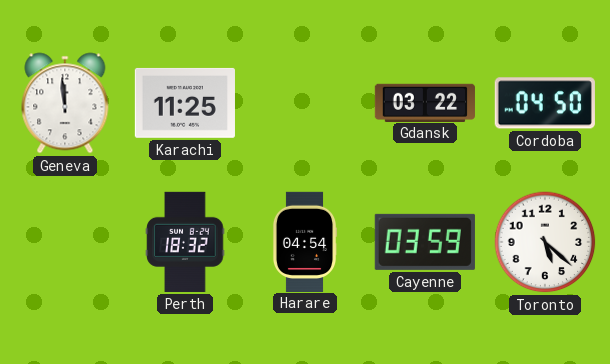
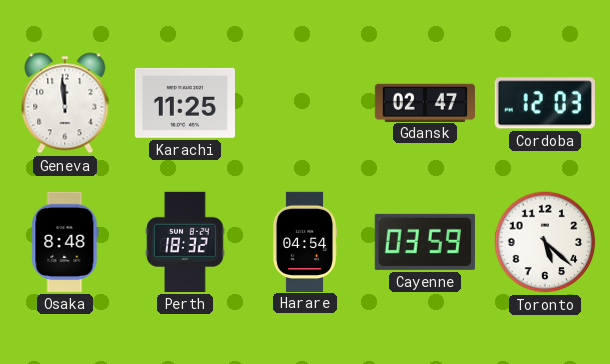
Gdansk: 03:22 -> 02:47 (424, 102)
Cordoba: 04:50 -> 12:03 (545, 103)
Osaka: none -> 8:48 (65, 242)
